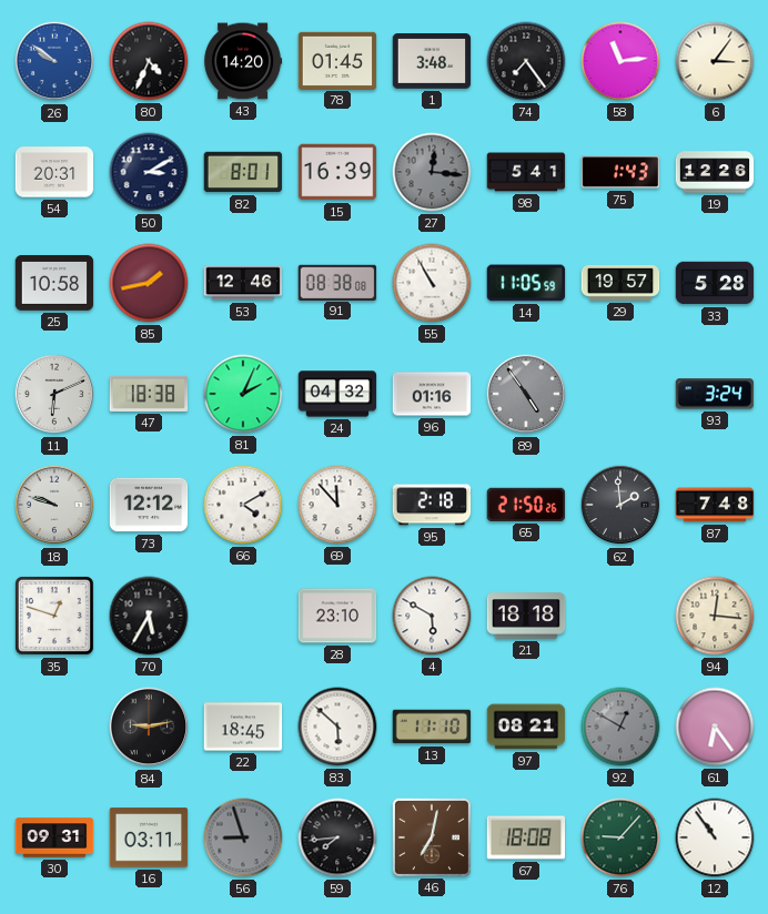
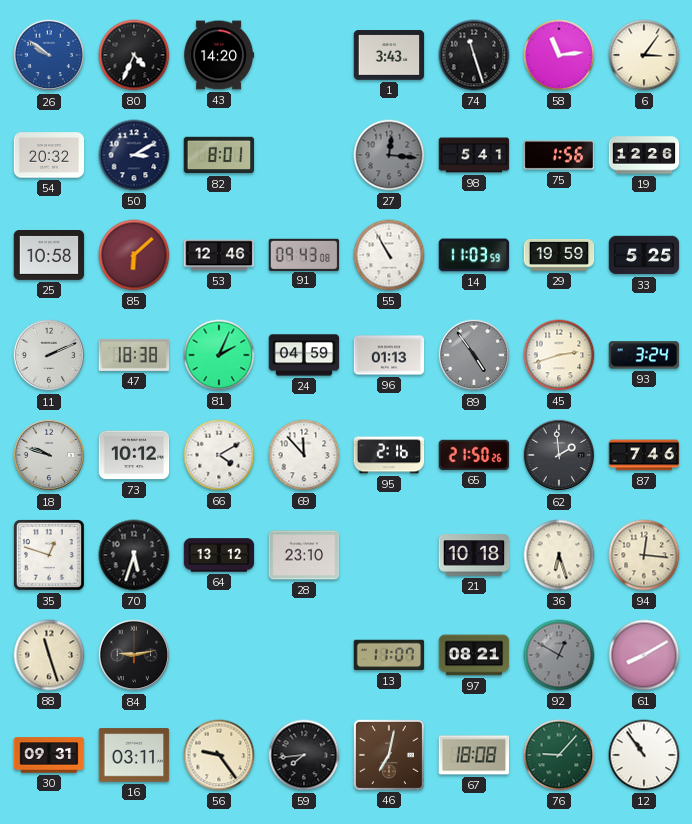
78: 01:45 -> none (337, 60)
1: 3:48 -> 3:43 (389, 55)
74: 7:24 -> 11:27 (474, 55)
54: 20:31 -> 20:32 (49, 155)
15: 16:39 -> none (337, 172)
75: 1:43 -> 1:56 (559, 155)
85: 1:43 -> 6:08 (134, 255)
91: 08:38 -> 09:43 (304, 254)
14: 11:05 -> 11:03 (474, 255)
29: 19:57 -> 19:59 (559, 255)
33: 5:28 -> 5:25 (644, 255)
11: 6:11 -> 2:11 (49, 355)
24: 04:32 -> 04:59 (304, 355)
96: 01:16 -> 01:13 (389, 355)
45: none -> 2:42 (559, 355)
73: 12:12 -> 10:12 (134, 455)
95: 2:18 -> 2:16 (389, 455)
87: 7:48 -> 7:46 (644, 455)
70: 5:35 -> 5:33 (134, 555)
64: none -> 13:12 (219, 555)
4: 5:50 -> none (432, 616)
21: 18:18 -> 10:18 (474, 555)
36: none -> 6:27 (559, 555)
88: none -> 11:27 (49, 655)
22: 18:45 -> none (243, 727)
83: 5:52 -> none (337, 727)
13: 11:10 -> 11:07 (389, 655)
61: 6:24 -> 8:10 (644, 655)
56: 8:57 -> 9:24 (219, 755)
56 dial: grey -> cream (219, 755)
